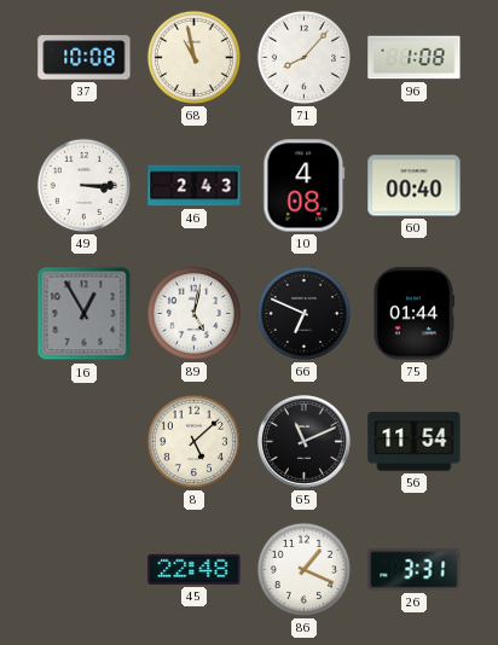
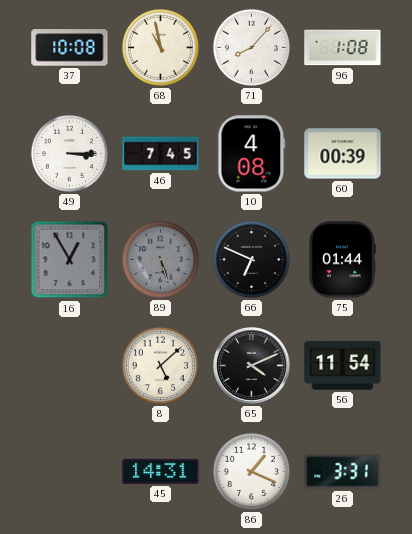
46: 2:43 -> 7:45 (161, 154)
60: 00:40 -> 00:39 (343, 154)
89: 5:02 -> 5:27 (160, 259)
89 dial: white -> grey (160, 259)
65: 11:11 -> 4:11 (252, 366)
45: 22:48 -> 14:31 (161, 471)
